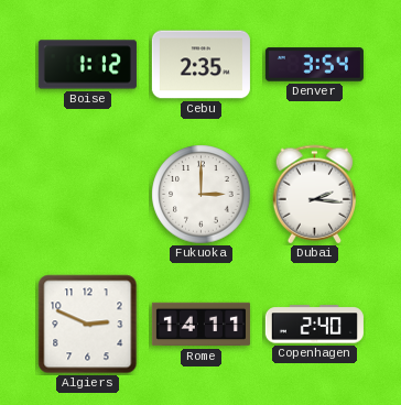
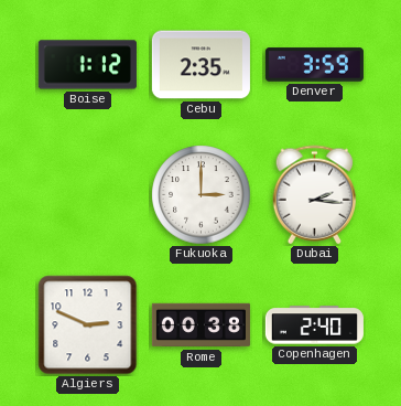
Denver: 3:54 -> 3:59 (314, 65)
Rome: 14:11 -> 00:38 (201, 325)
